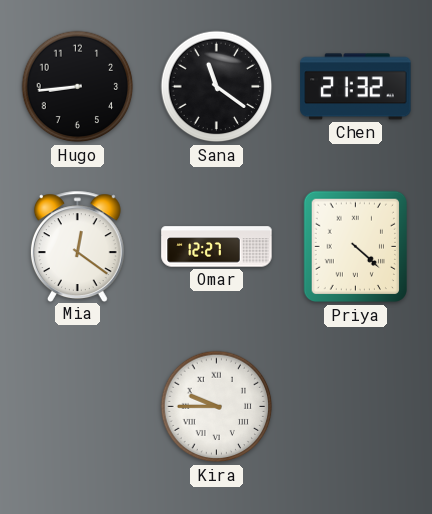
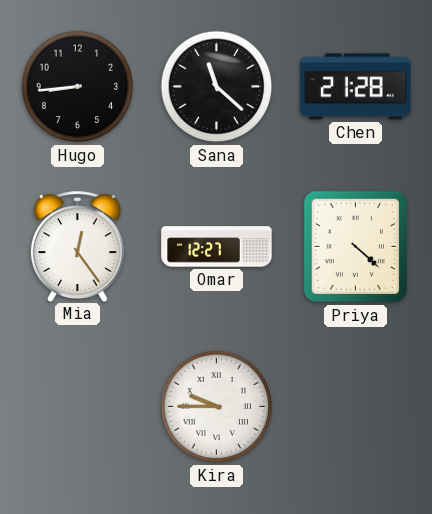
Sana: 11:21 -> 11:22 (217, 87)
Chen: 21:32 -> 21:28 (356, 87)
Mia: 12:21 -> 12:24 (77, 246)
